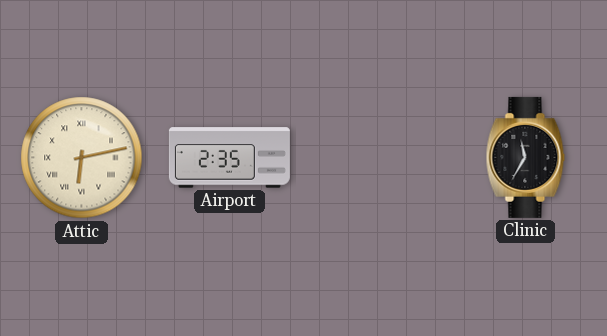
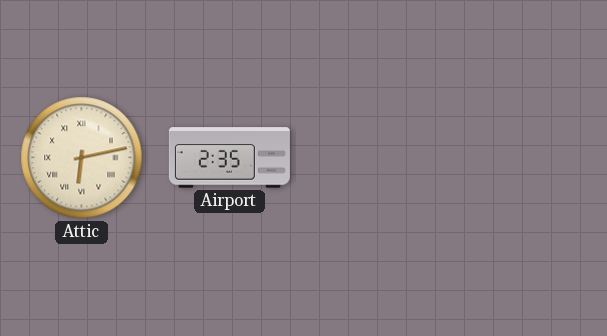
Clinic: 11:35 -> none (526, 157)
